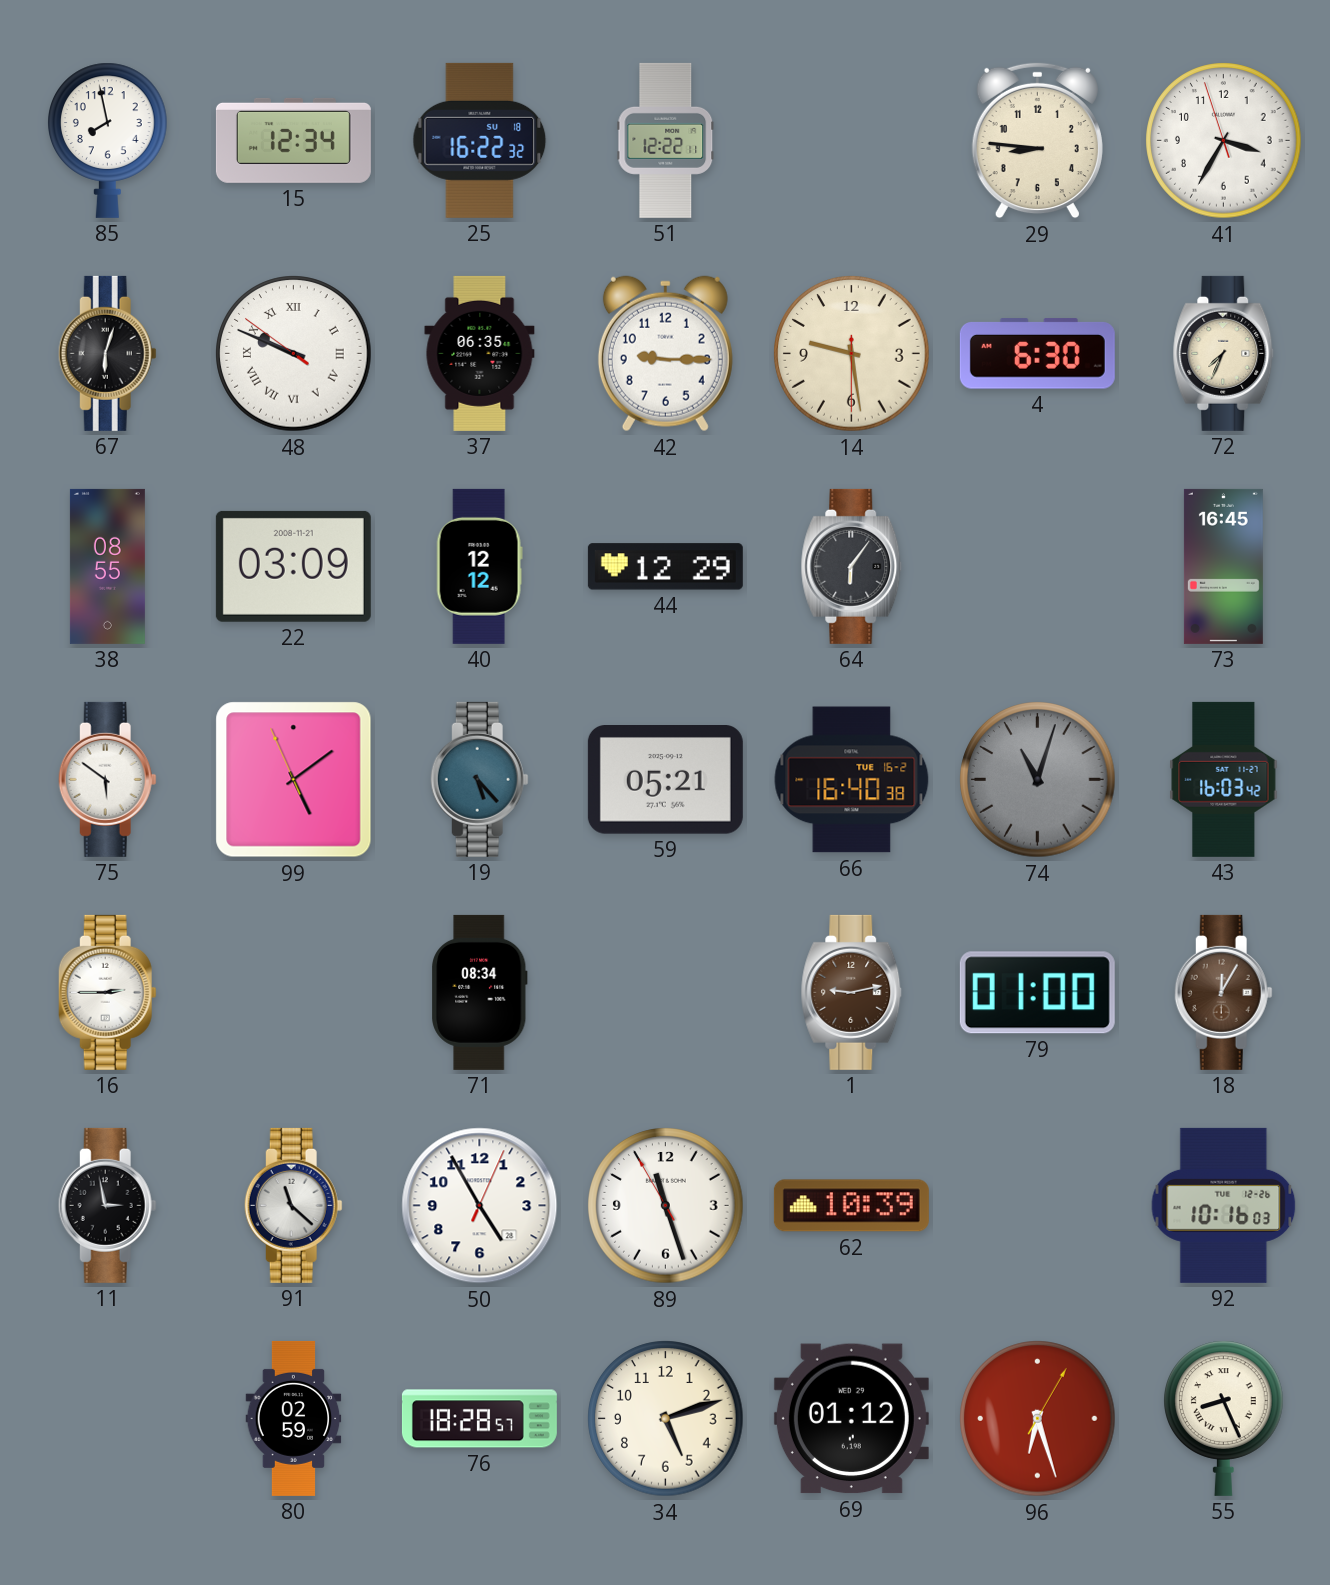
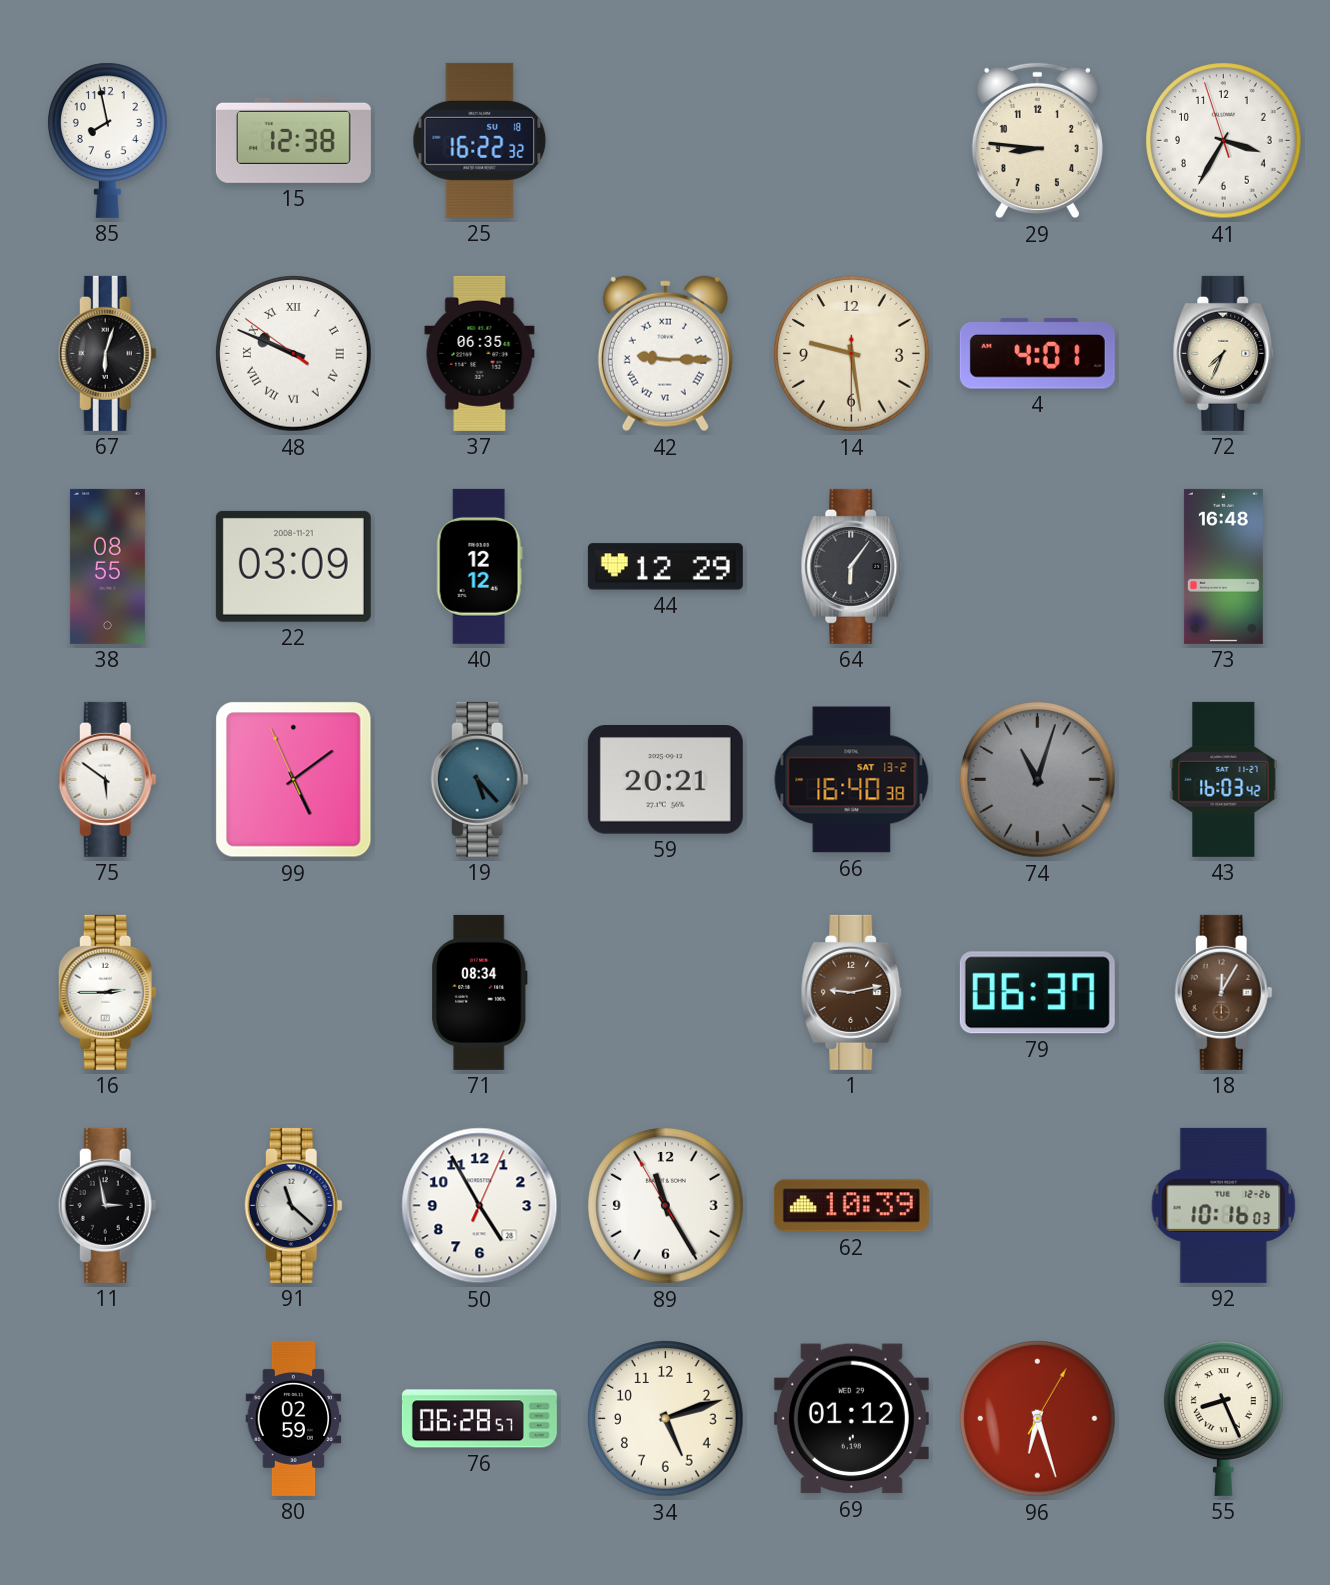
15: 12:34 -> 12:38 (293, 140)
51: 12:22 -> none (666, 140)
42 numerals: Arabic -> Roman (665, 354)
4: 6:30 -> 4:01 (1037, 354)
73: 16:45 -> 16:48 (1223, 566)
59: 05:21 -> 20:21 (665, 780)
66 date: TUE 16-2 -> SAT 13-2 (852, 780)
79: 01:00 -> 06:37 (1037, 993)
89: 11:26 -> 11:24 (666, 1206)
76: 18:28 -> 06:28 (479, 1419)
